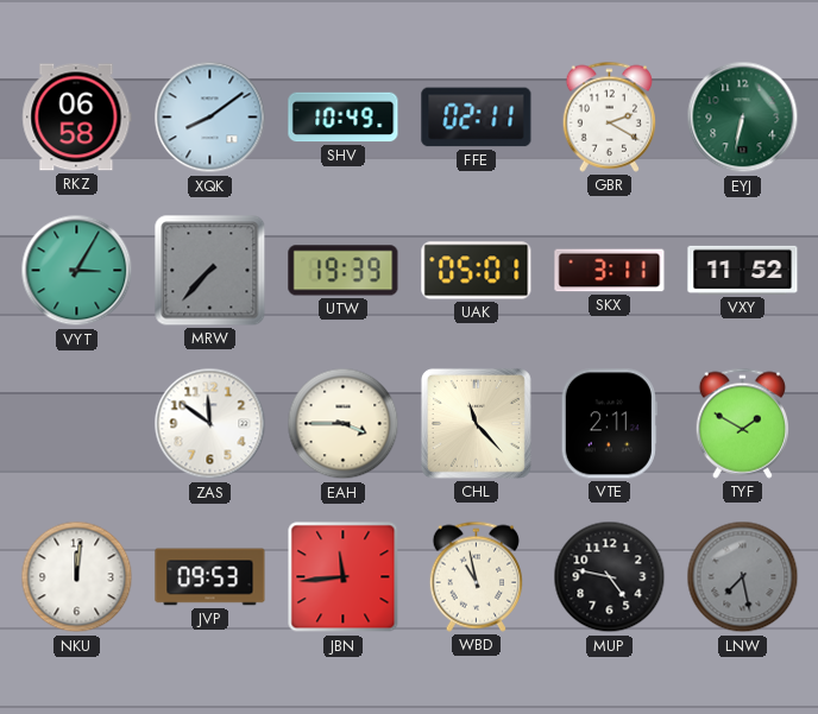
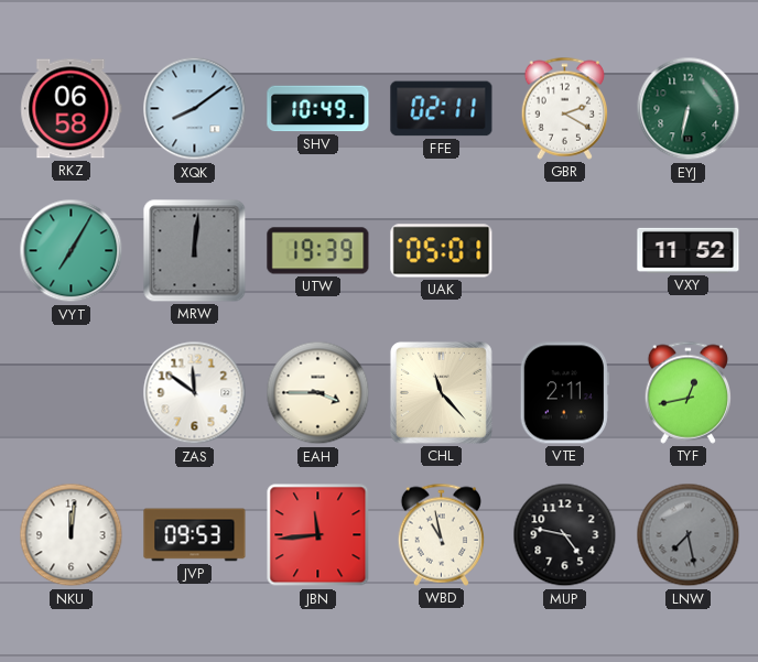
VYT: 3:05 -> 7:05 (72, 251)
MRW: 7:37 -> 12:01 (195, 251)
SKX: 3:11 -> none (610, 271)
TYF: 1:50 -> 12:43 (687, 392)
